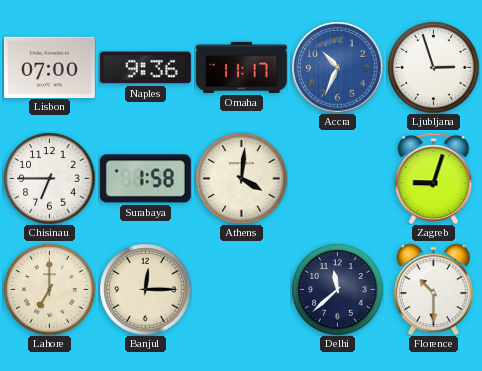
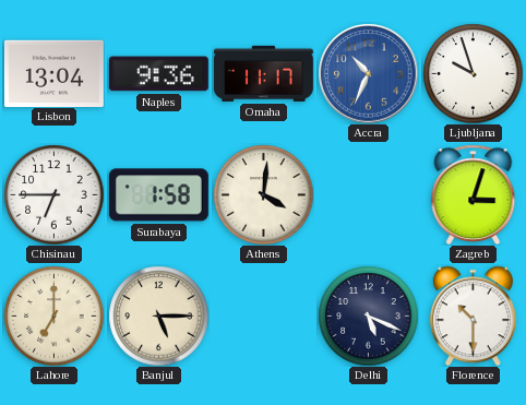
Lisbon: 07:00 -> 13:04 (53, 73)
Ljubljana: 2:57 -> 9:57 (473, 73)
Zagreb: 9:03 -> 3:03 (474, 194)
Banjul: 12:15 -> 5:15 (158, 315)
Delhi: 11:38 -> 5:19 (368, 315)
